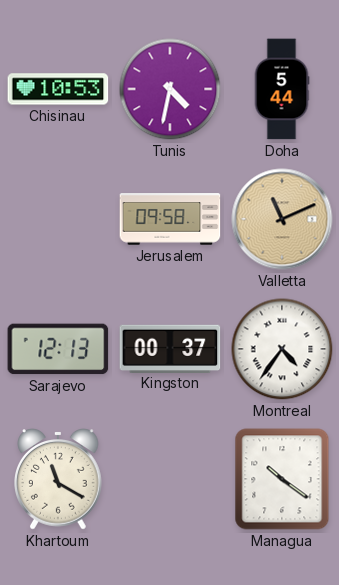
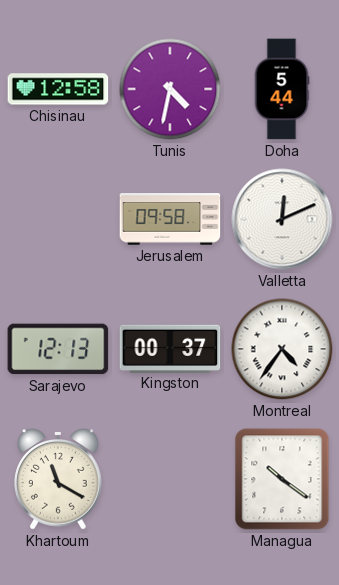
Chisinau: 10:53 -> 12:58 (58, 89)
Valletta: 11:11 -> 12:11 (282, 219)
Valletta dial: champagne -> white (282, 219)
